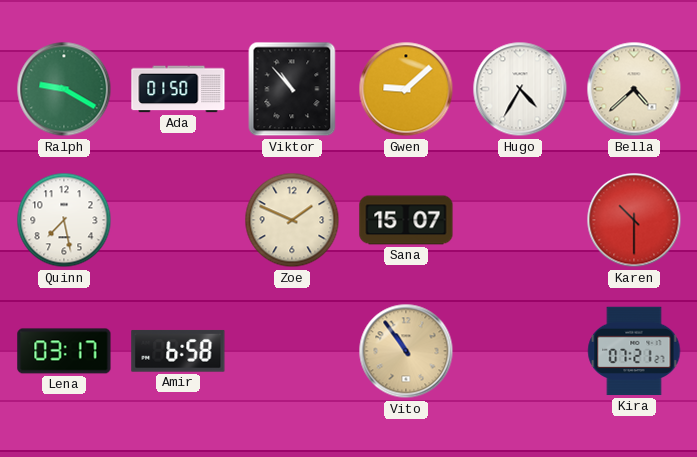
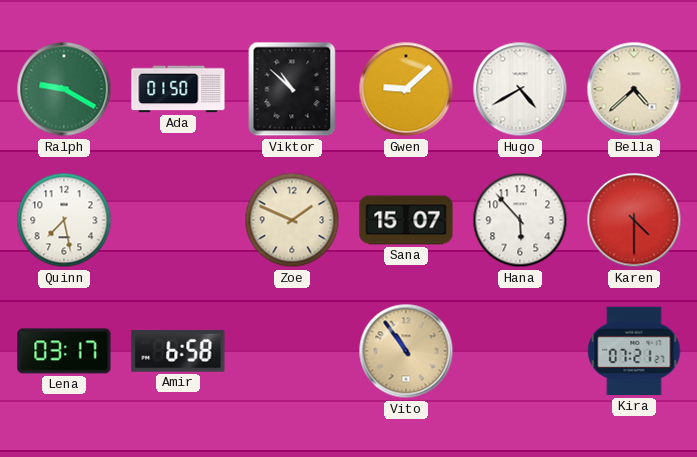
Viktor: 10:53 -> 10:52 (292, 89)
Hugo: 4:35 -> 4:40 (520, 89)
Hana: none -> 5:53 (520, 220)
Karen: 10:30 -> 4:30 (634, 220)
